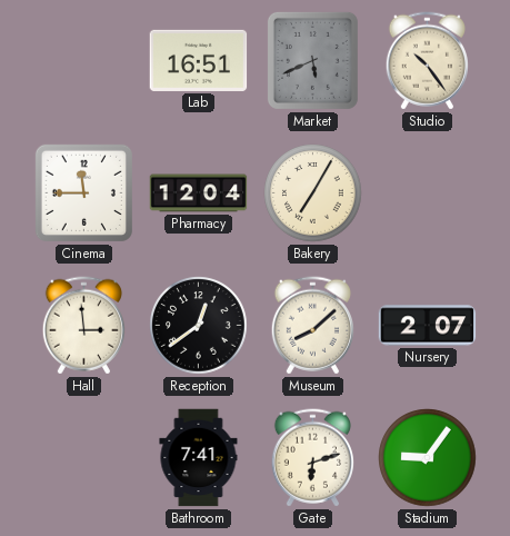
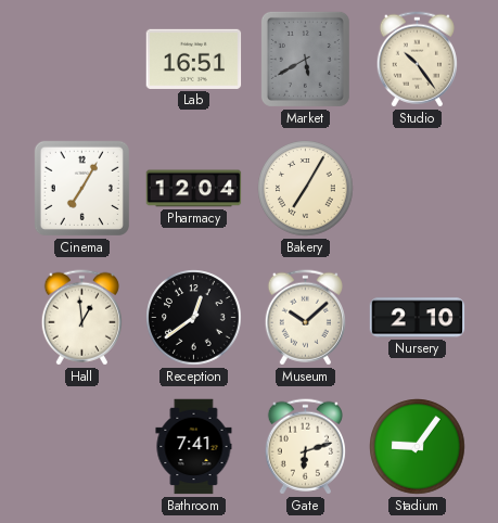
Market: 5:41 -> 5:40 (305, 59)
Cinema: 11:45 -> 7:05 (81, 188)
Hall: 2:59 -> 12:59 (81, 318)
Museum: 8:08 -> 10:08 (305, 318)
Nursery: 2:07 -> 2:10 (418, 318)
